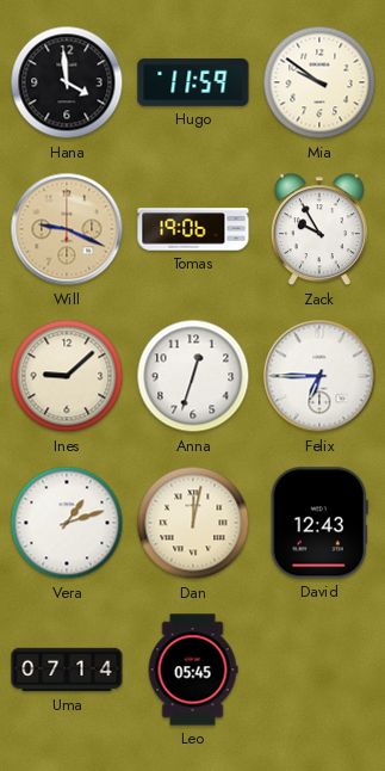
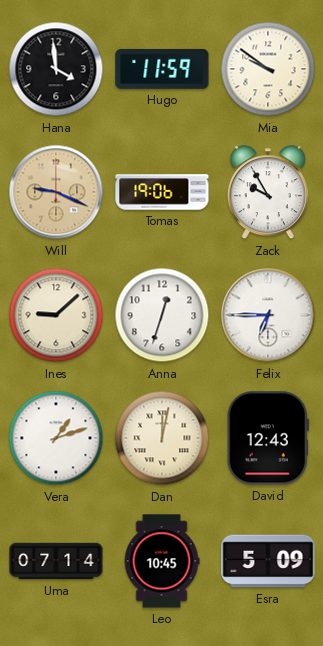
Leo: 05:45 -> 10:45 (162, 561)
Esra: none -> 5:09 (268, 561)
